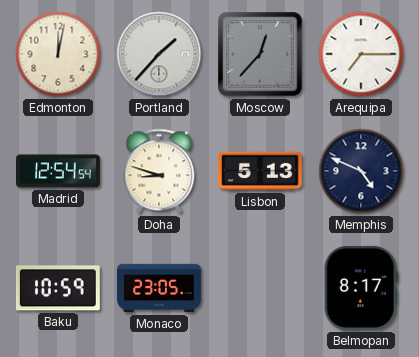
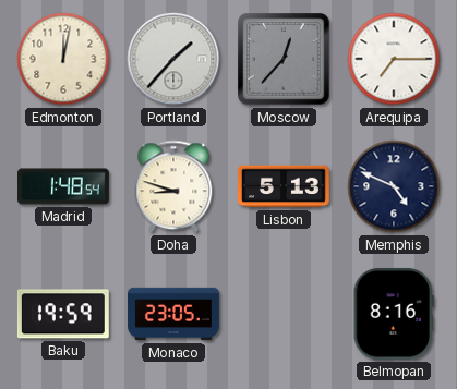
Madrid: 12:54 -> 1:48 (64, 186)
Baku: 10:59 -> 19:59 (63, 314)
Belmopan: 8:17 -> 8:16 (394, 314)
